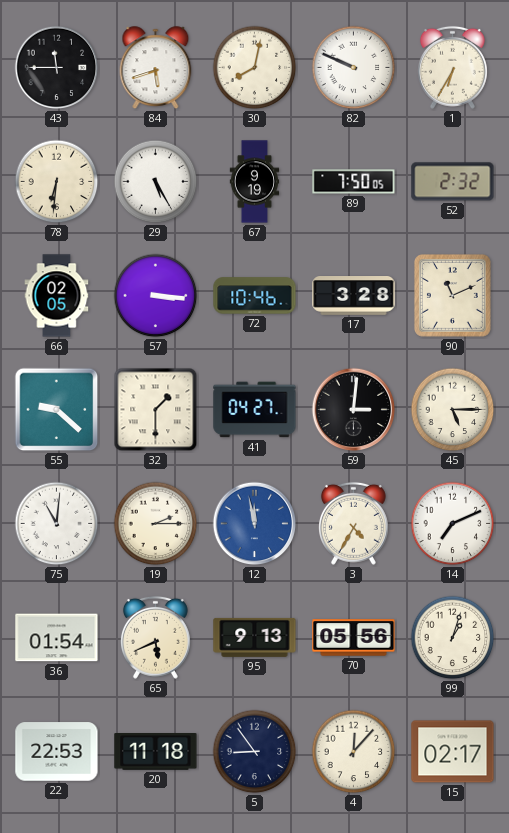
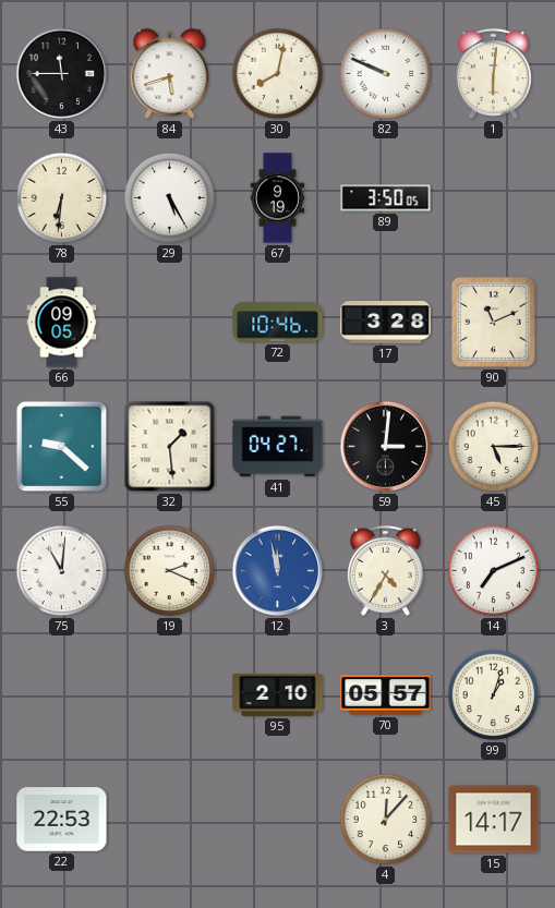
1: 6:35 -> 6:01 (493, 73)
89: 7:50 -> 3:50 (386, 198)
52: 2:32 -> none (453, 182)
66: 02:05 -> 09:05 (62, 323)
57: 3:16 -> none (156, 296)
32: 1:30 -> 1:29 (170, 447)
19: 2:15 -> 2:19 (170, 571)
36: 01:54 -> none (57, 638)
65: 5:41 -> none (155, 637)
95: 9:13 -> 2:10 (278, 694)
70: 05:56 -> 05:57 (386, 695)
20: 11:18 -> none (156, 752)
5: 8:54 -> none (255, 752)
15: 02:17 -> 14:17 (494, 820)
